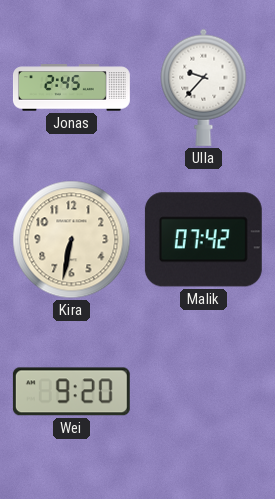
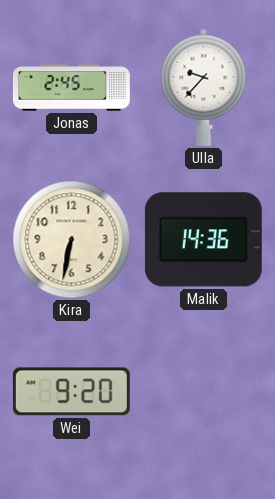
Malik: 07:42 -> 14:36 (203, 240)
